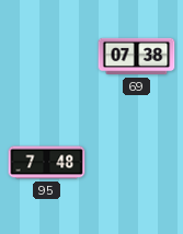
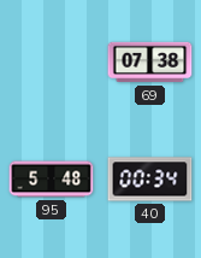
95: 7:48 -> 5:48 (52, 180)
40: none -> 00:34 (150, 180)
